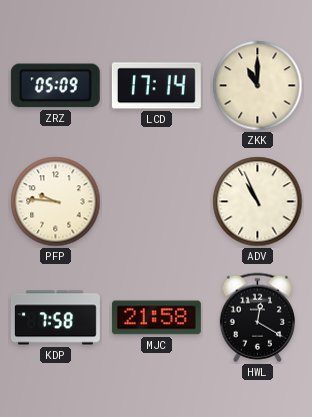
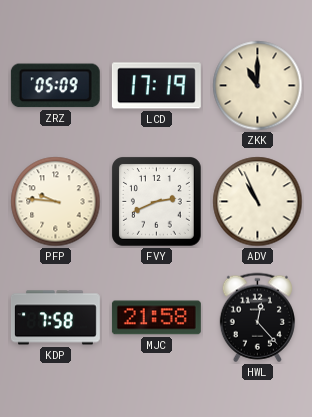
LCD: 17:14 -> 17:19 (156, 86)
FVY: none -> 2:41 (157, 202)
HWL: 12:20 -> 12:23 (257, 318)
